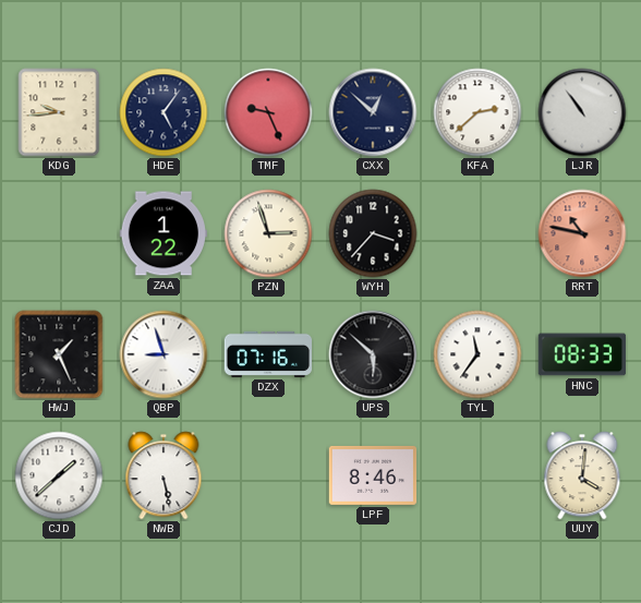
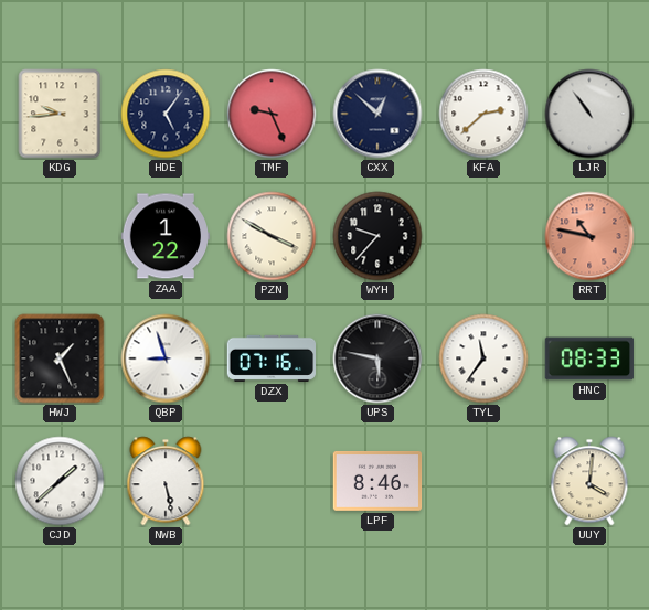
PZN: 2:57 -> 3:50 (272, 236)
WYH: 3:37 -> 9:37 (377, 236)
UPS: 5:52 -> 5:47 (377, 358)
